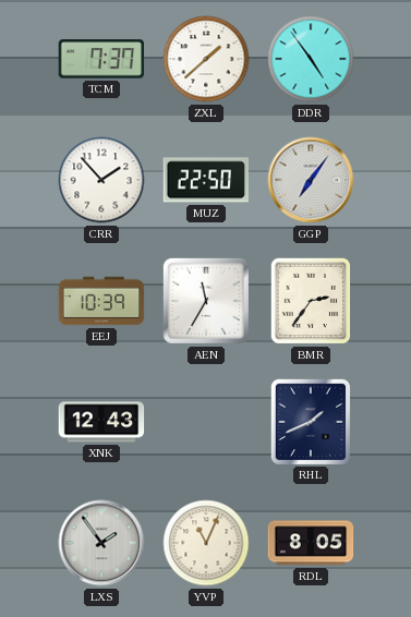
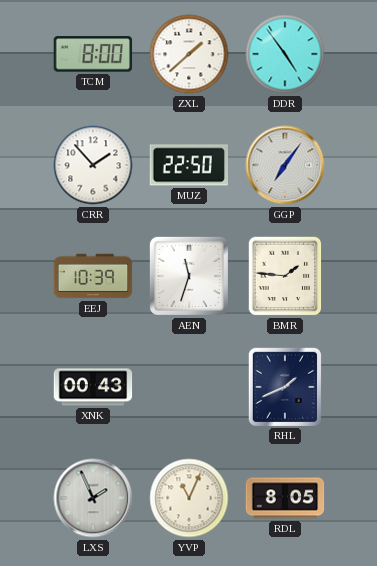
TCM: 7:37 -> 8:00 (93, 54)
AEN: 11:35 -> 11:33 (189, 276)
BMR: 2:36 -> 1:46 (285, 276)
XNK: 12:43 -> 00:43 (93, 387)
LXS: 1:54 -> 1:56 (93, 498)
